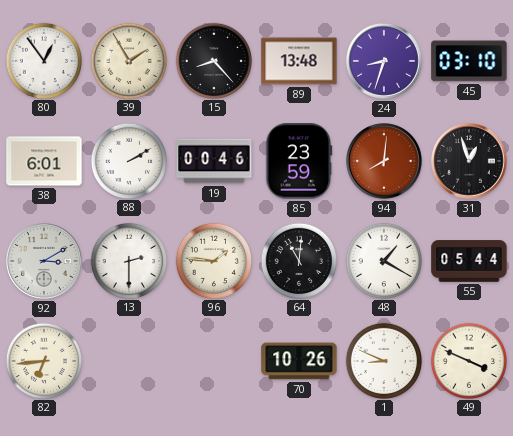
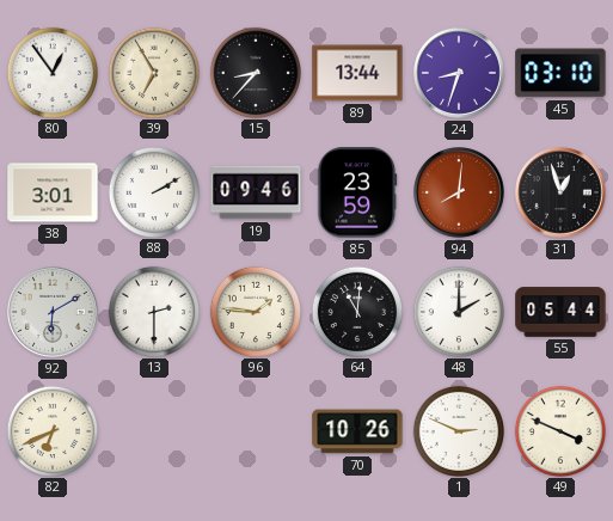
39: 1:55 -> 6:55 (153, 72)
15: 8:23 -> 8:37 (255, 72)
89: 13:48 -> 13:44 (357, 73)
38: 6:01 -> 3:01 (53, 192)
19: 00:46 -> 09:46 (256, 192)
92: 3:10 -> 6:10 (54, 313)
48: 1:20 -> 2:00 (458, 311)
82: 6:44 -> 6:41 (51, 430)
1: 8:49 -> 2:49 (458, 430)
